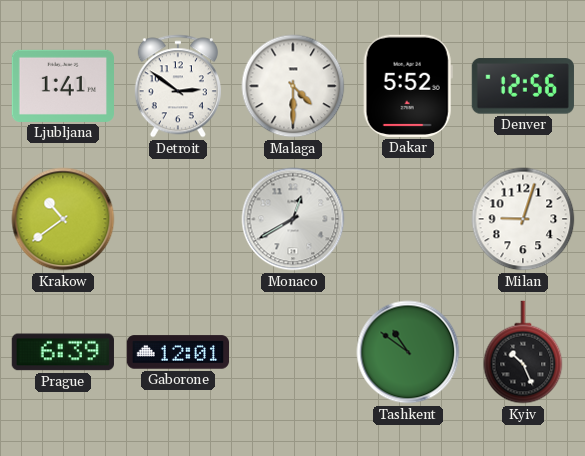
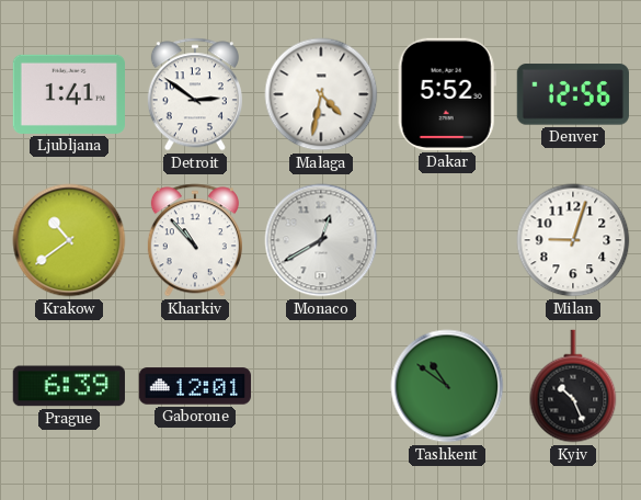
Malaga: 4:30 -> 4:32 (321, 94)
Kharkiv: none -> 10:53 (195, 240)
